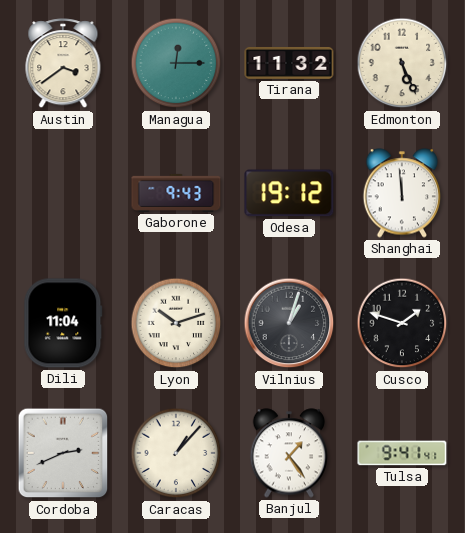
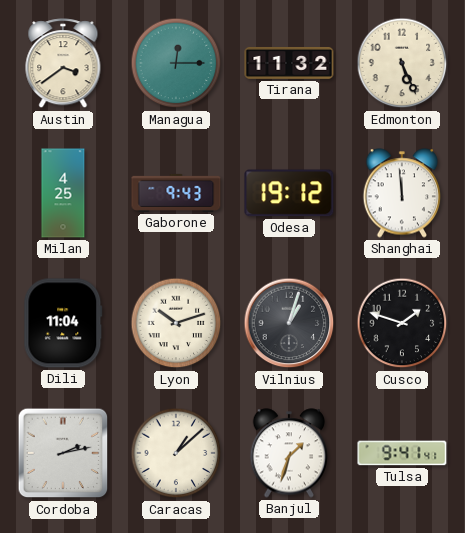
Milan: none -> 4:25 (63, 193)
Cordoba: 2:41 -> 2:13 (63, 453)
Caracas: 1:07 -> 1:08 (176, 453)
Banjul: 1:24 -> 1:33 (289, 453)
